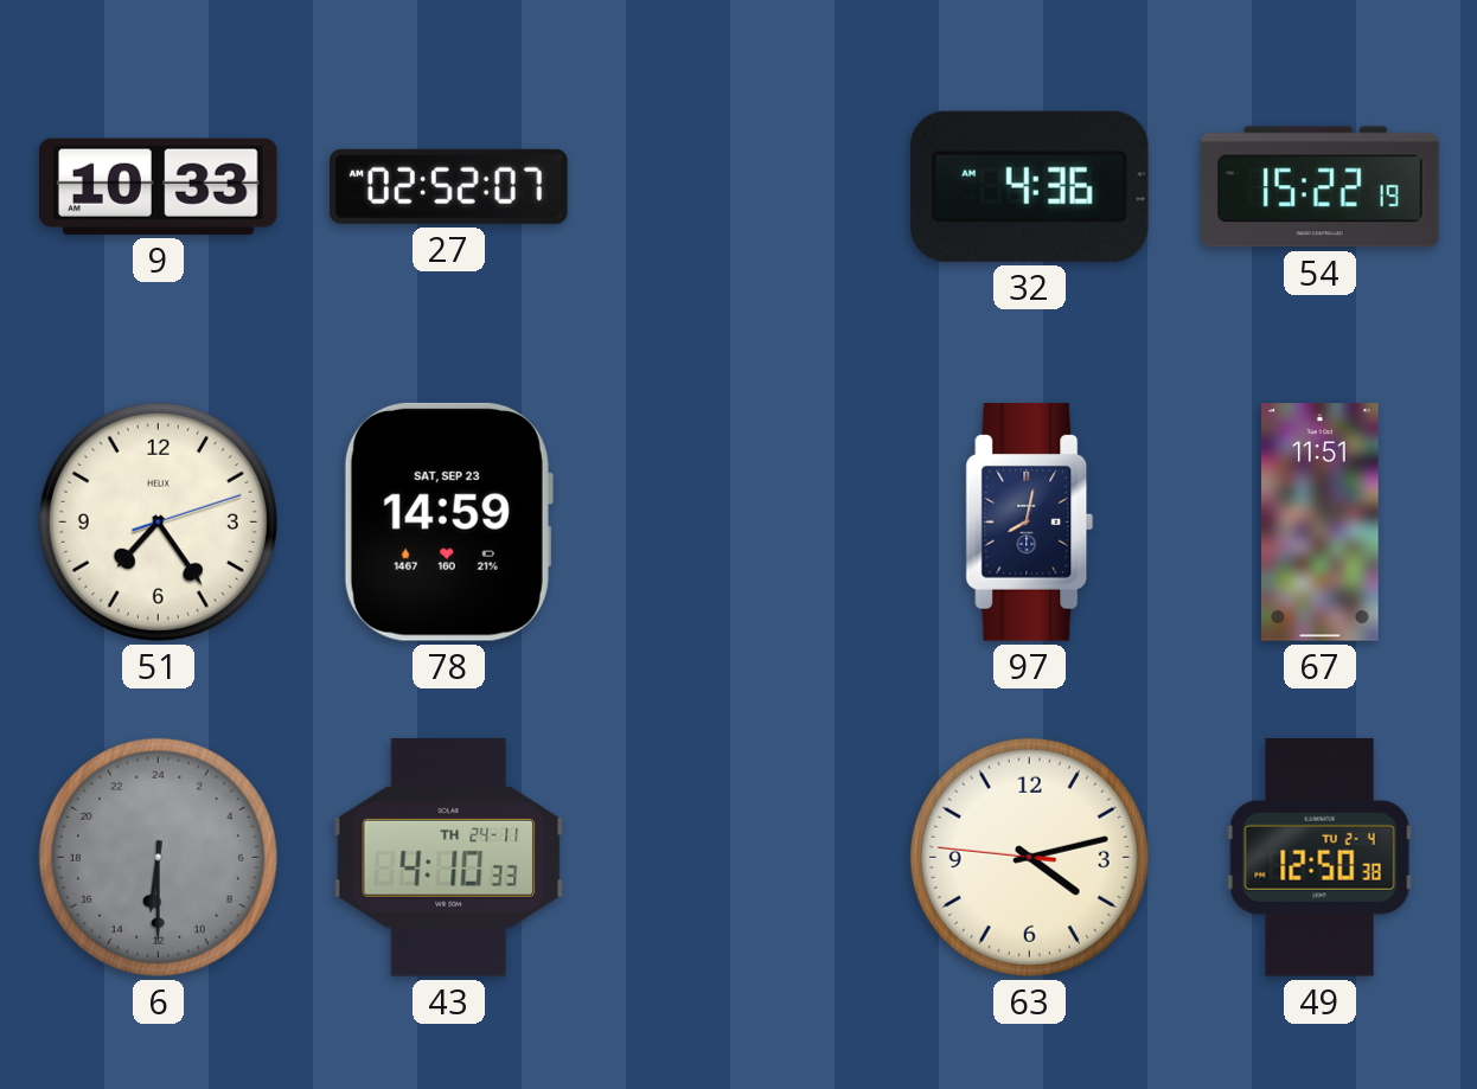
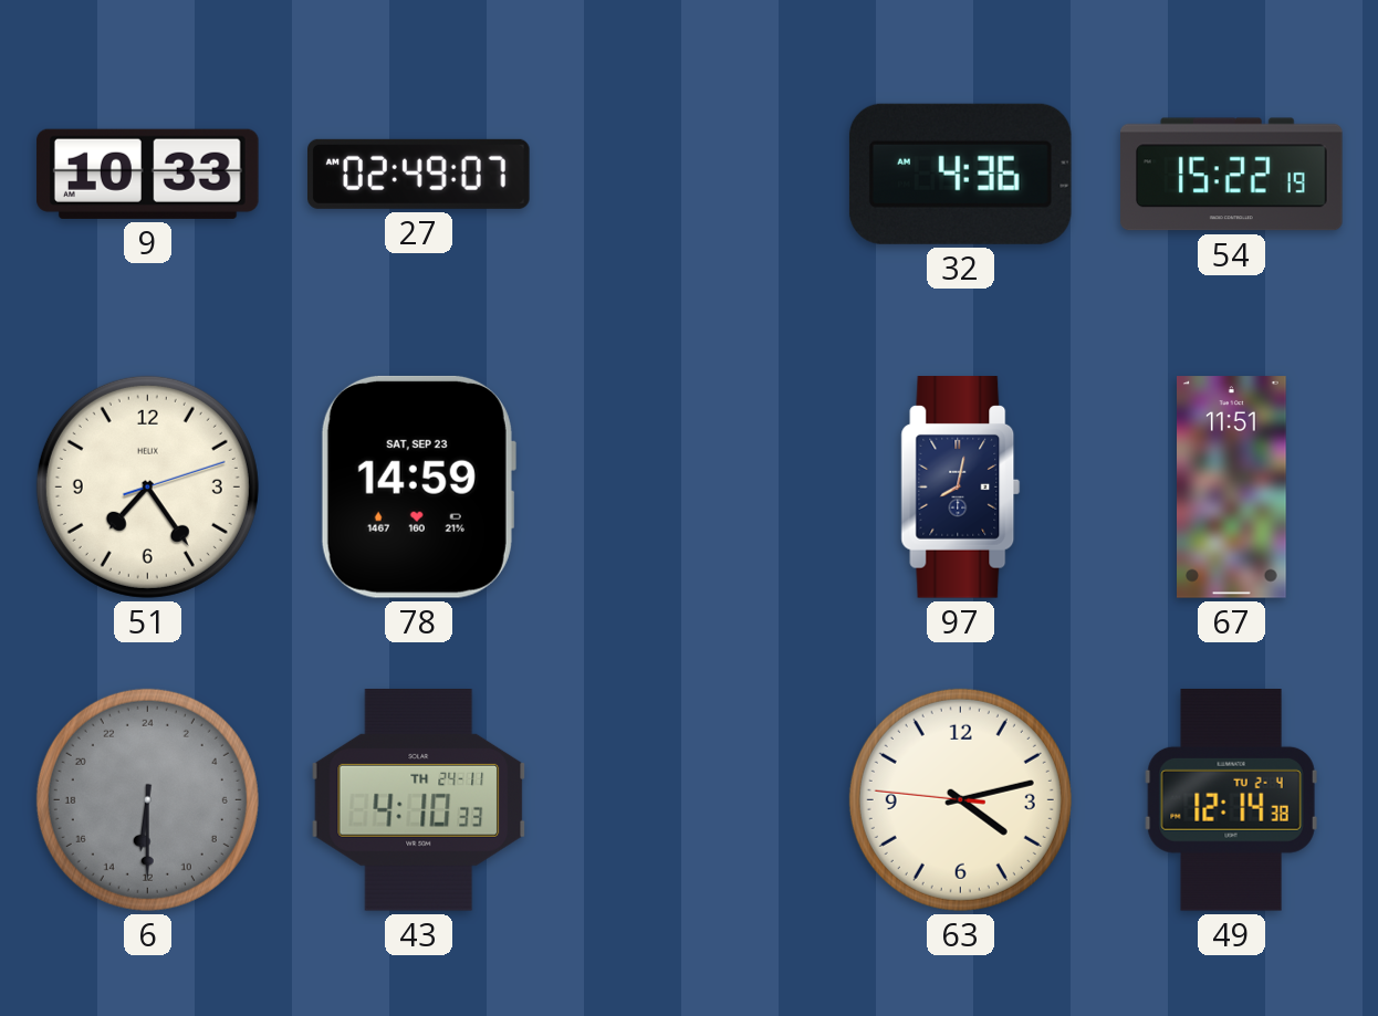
27: 02:52 -> 02:49 (419, 174)
49: 12:50 -> 12:14 (1231, 800)
